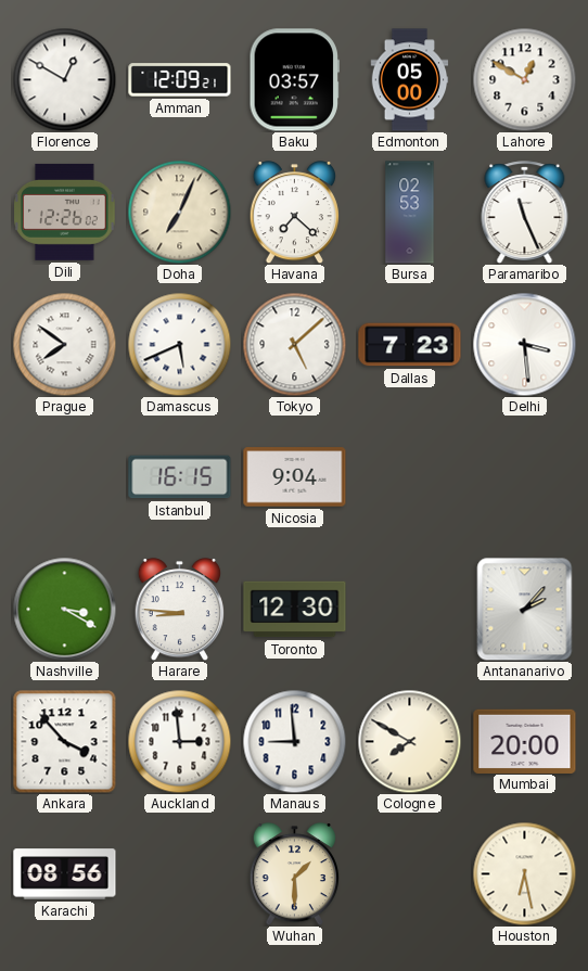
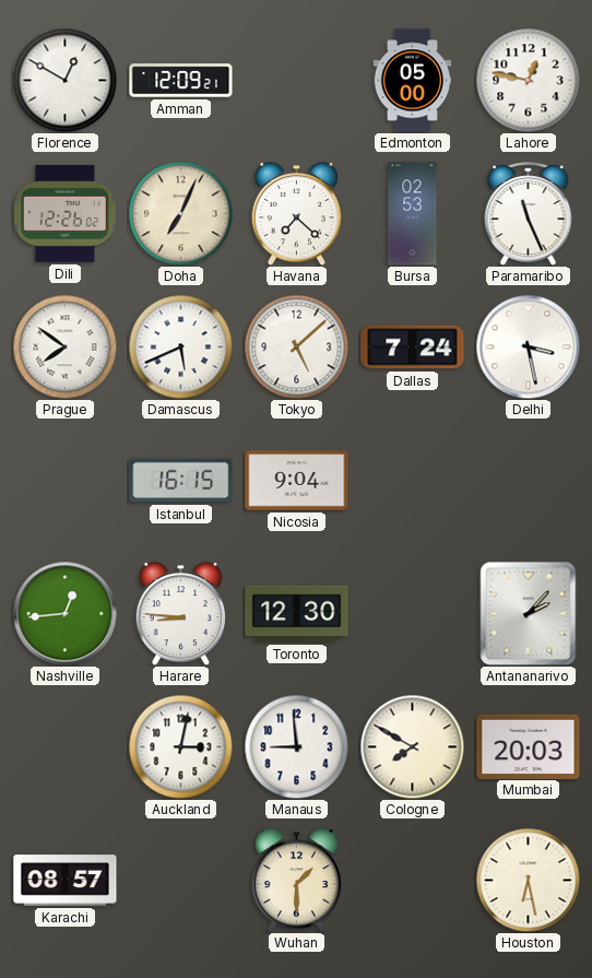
Baku: 03:57 -> none (294, 80)
Lahore: 12:50 -> 12:47 (528, 80)
Dallas: 7:23 -> 7:24 (413, 347)
Delhi: 3:29 -> 3:28 (528, 346)
Nashville: 3:20 -> 12:44 (64, 613)
Ankara: 3:53 -> none (64, 741)
Auckland: 2:59 -> 3:02 (180, 746)
Mumbai: 20:00 -> 20:03 (529, 746)
Karachi: 08:56 -> 08:57 (66, 881)
